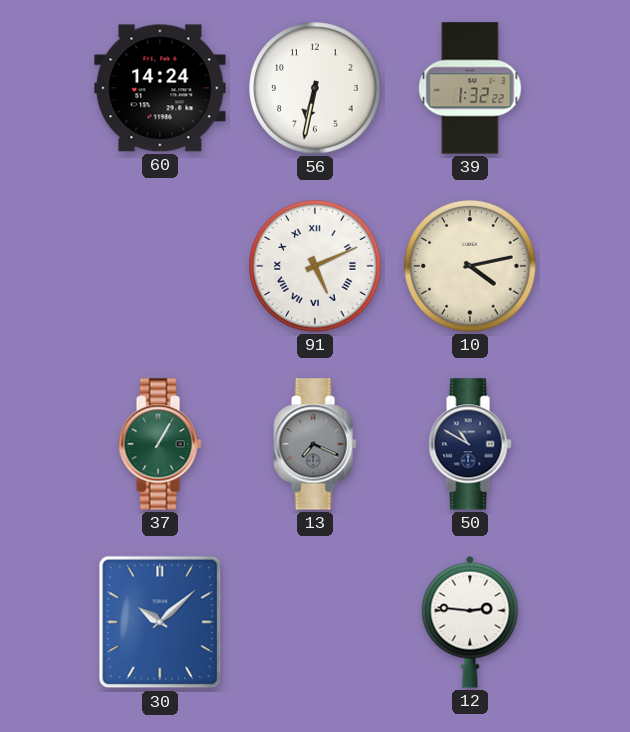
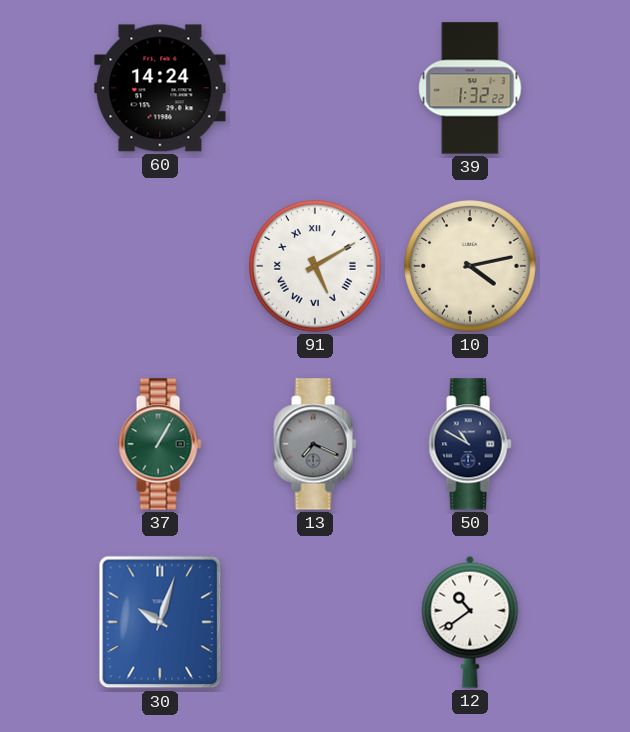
56: 6:32 -> none (315, 88)
91: 5:11 -> 5:10 (315, 266)
30: 10:08 -> 10:03 (160, 622)
12: 2:46 -> 10:39 (470, 622)
